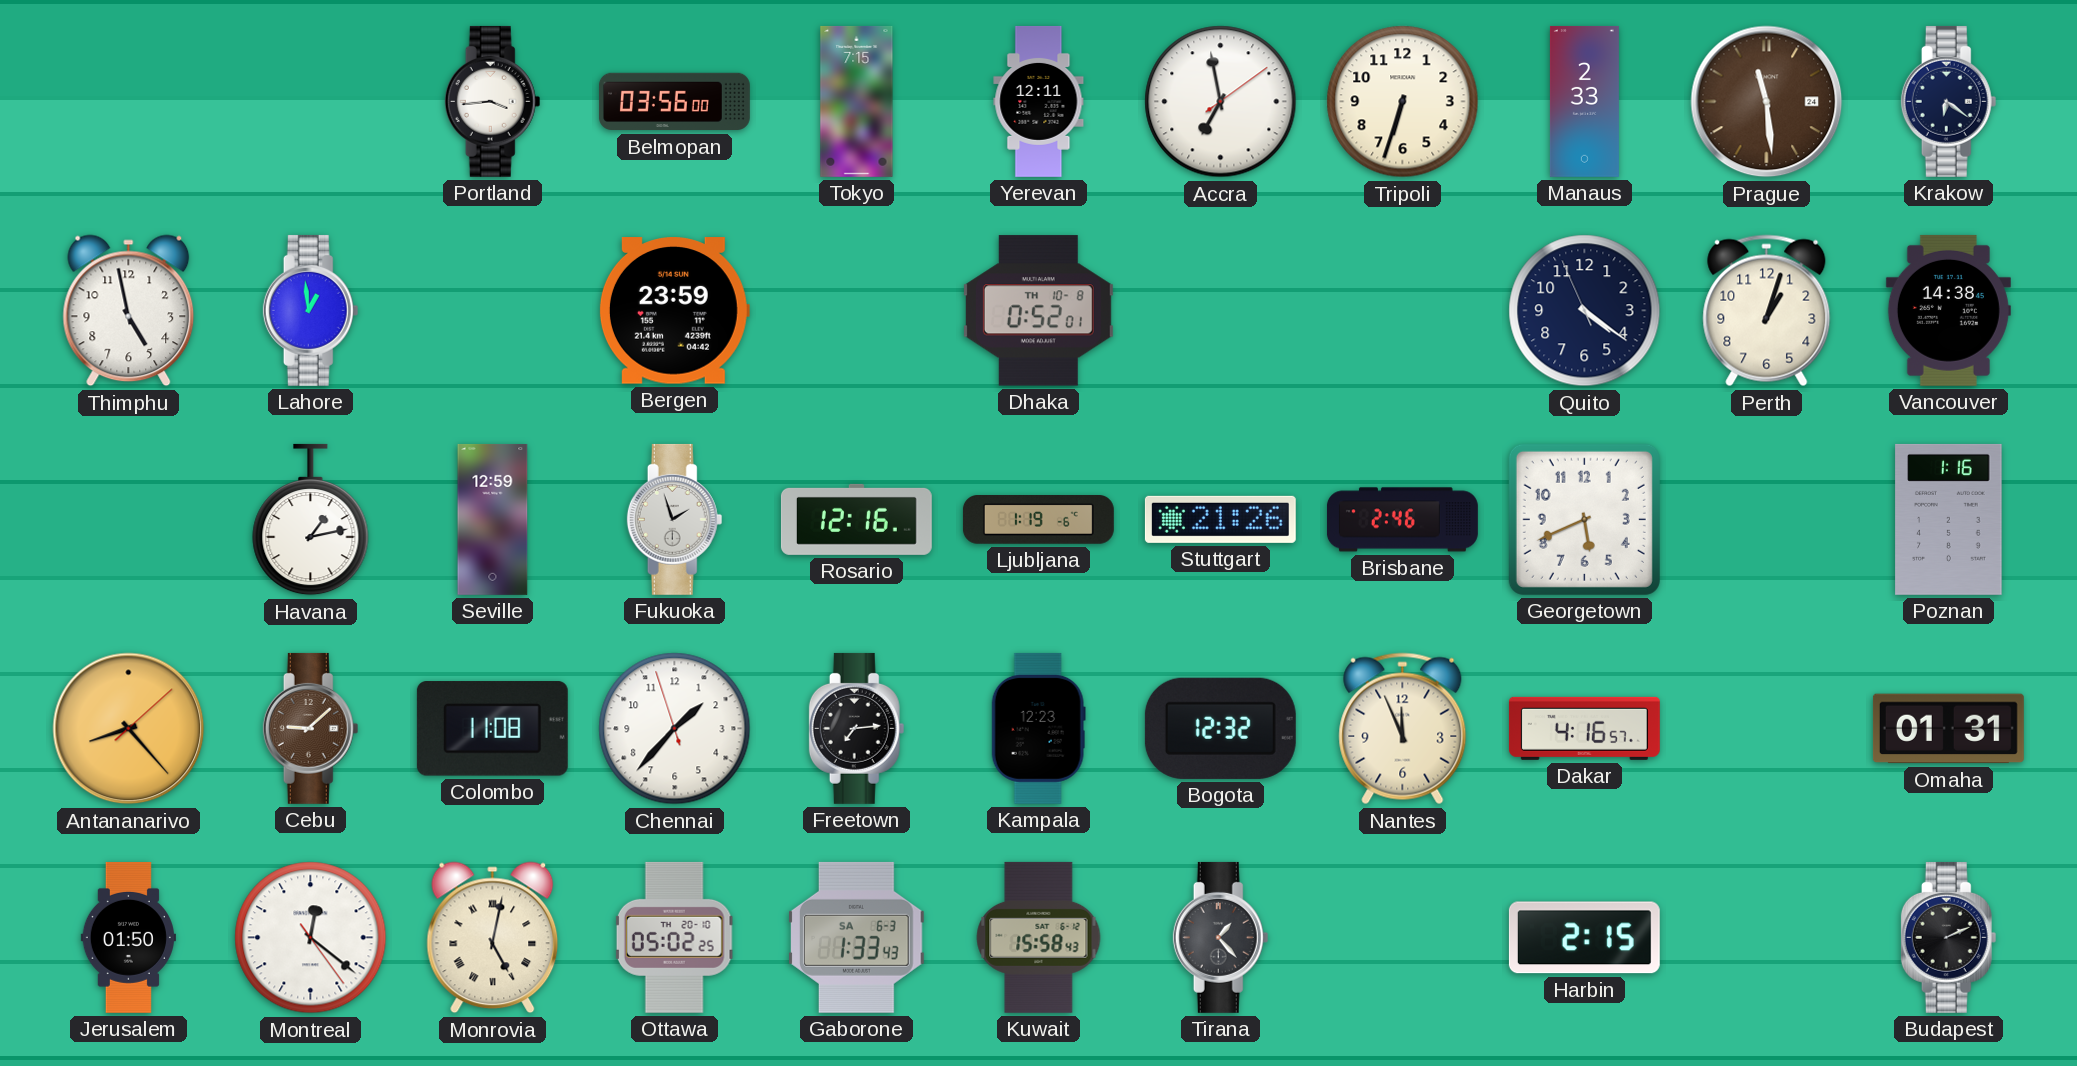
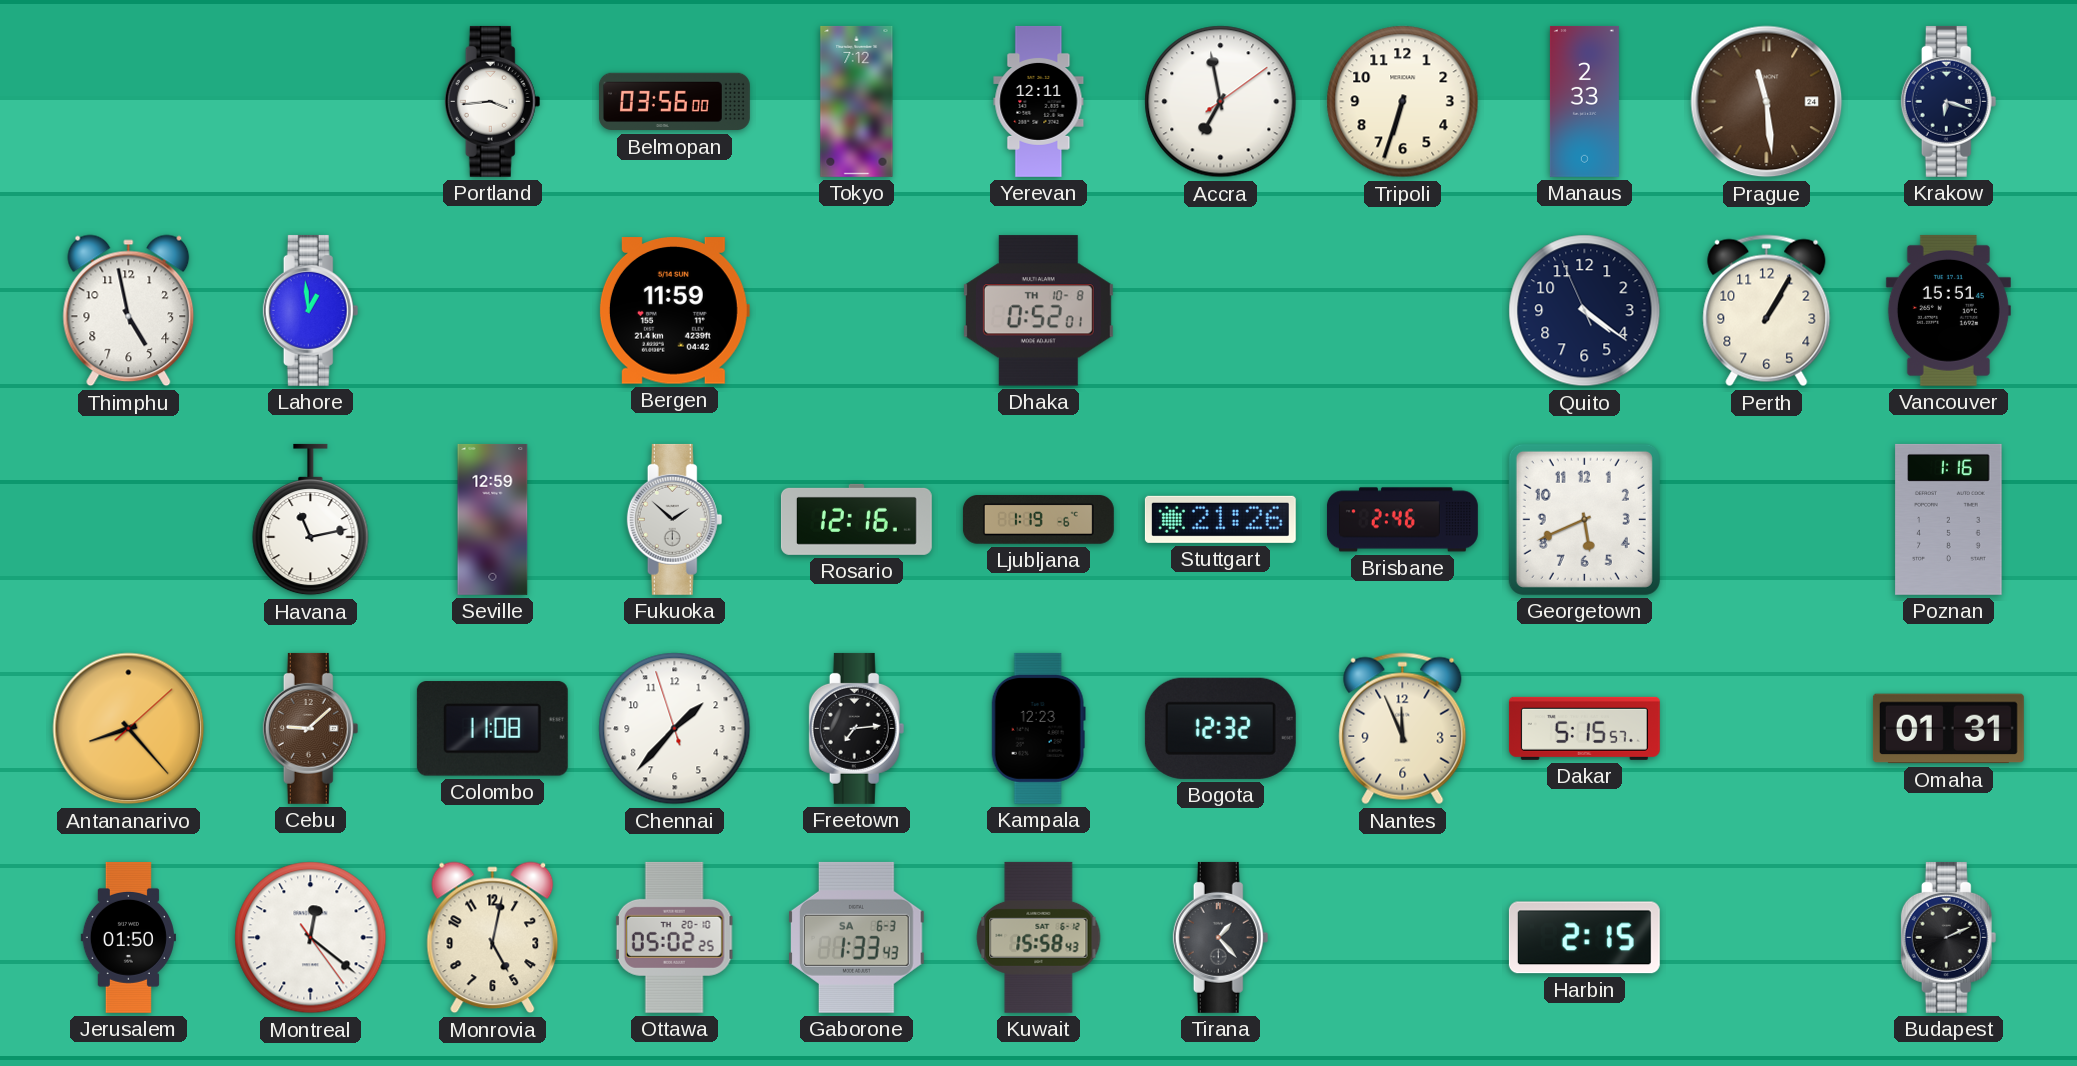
Tokyo: 7:15 -> 7:12 (857, 101)
Krakow: 6:21 -> 6:18 (1949, 101)
Bergen: 23:59 -> 11:59 (674, 311)
Perth: 1:03 -> 1:05 (1767, 311)
Vancouver: 14:38 -> 15:51 (1948, 310)
Havana: 1:13 -> 11:13 (311, 520)
Fukuoka: 1:57 -> 1:52 (675, 519)
Dakar: 4:16 -> 5:15 (1584, 728)
Monrovia numerals: Roman -> Arabic (493, 938)
